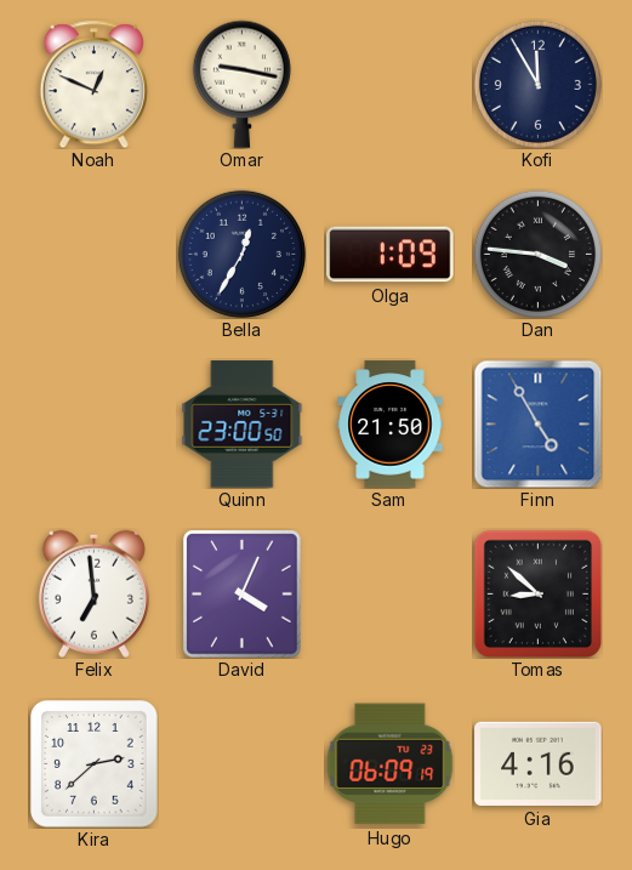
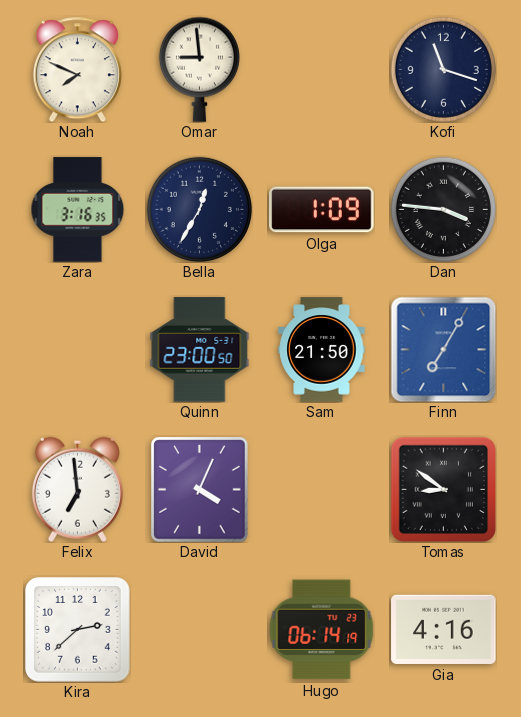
Noah: 12:49 -> 7:49 (77, 69)
Omar: 9:17 -> 8:59 (199, 69)
Kofi: 11:55 -> 11:18 (443, 69)
Zara: none -> 3:16 (78, 210)
Finn: 4:55 -> 7:05 (443, 349)
Tomas: 8:52 -> 8:51 (443, 489)
Hugo: 06:09 -> 06:14 (321, 630)
